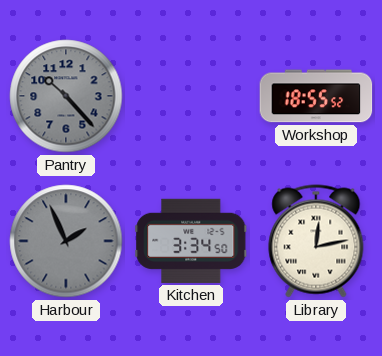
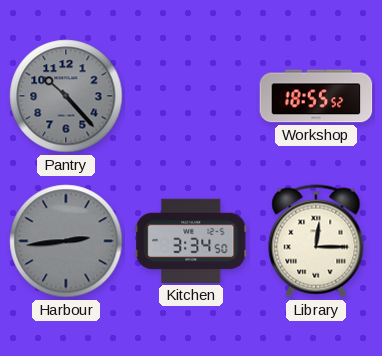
Harbour: 1:56 -> 2:44 (66, 241)
Library: 12:13 -> 12:15 (316, 241)
